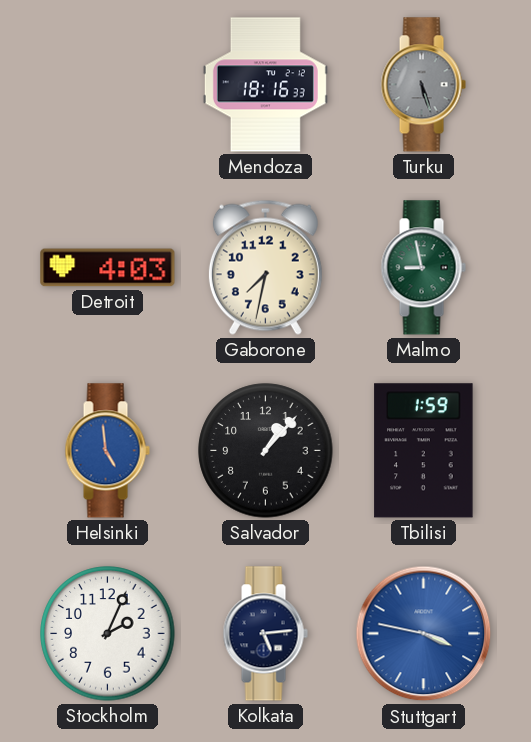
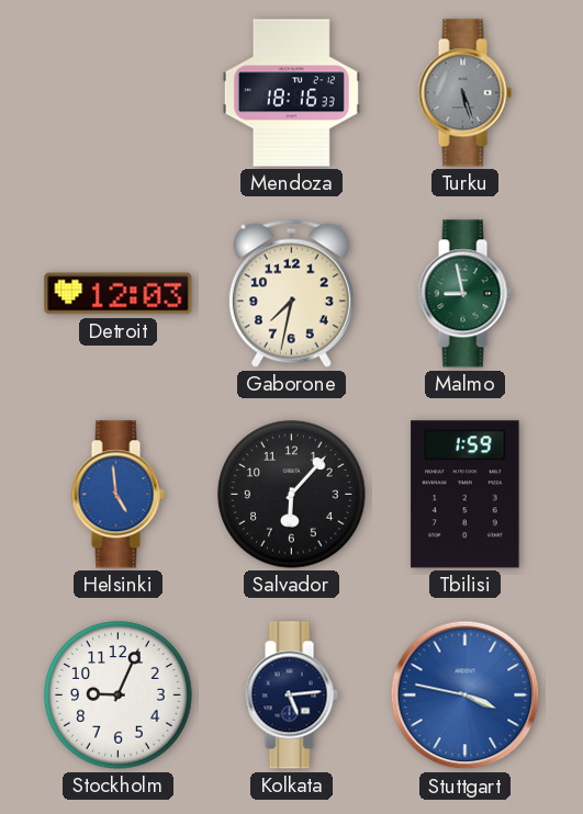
Detroit: 4:03 -> 12:03 (119, 294)
Salvador: 1:07 -> 6:07 (292, 495)
Stockholm: 2:04 -> 9:04 (119, 696)
